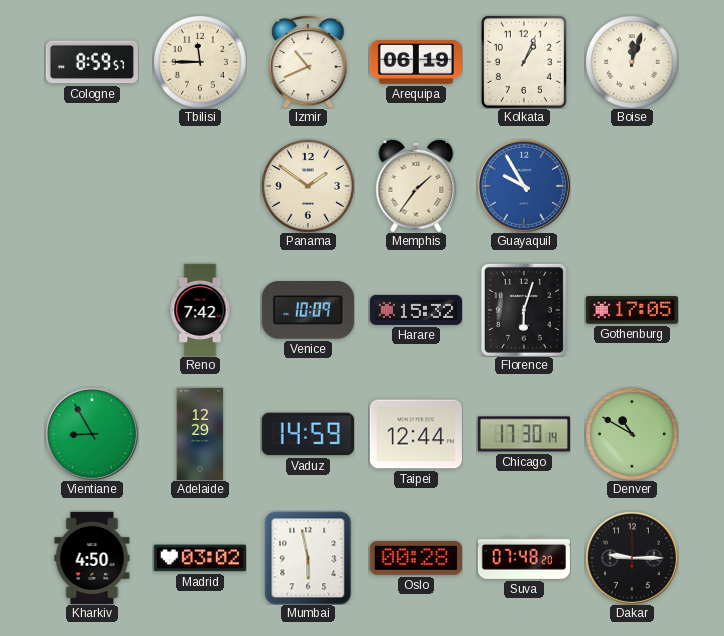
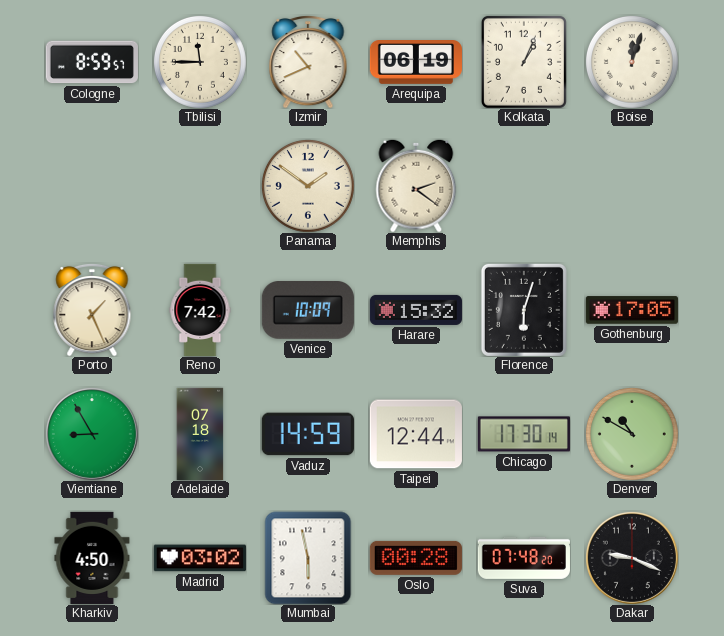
Memphis: 1:36 -> 2:21 (416, 186)
Guayaquil: 9:55 -> none (524, 186)
Porto: none -> 1:26 (92, 310)
Adelaide: 12:29 -> 07:18 (200, 433)
Dakar: 9:15 -> 9:19 (632, 558)
